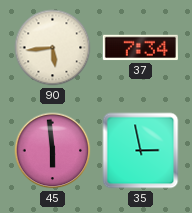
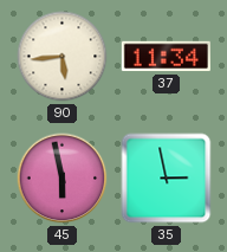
37: 7:34 -> 11:34 (166, 57)
45: 5:59 -> 5:58 (63, 179)
